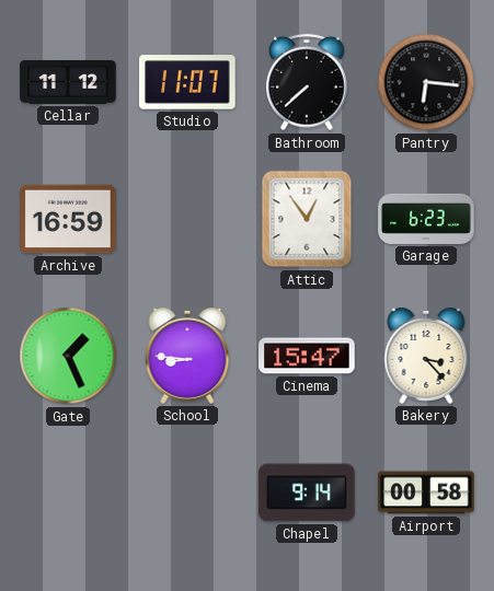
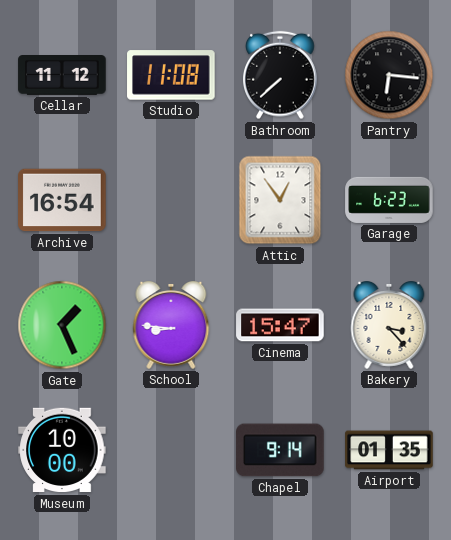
Studio: 11:07 -> 11:08 (171, 75)
Archive: 16:59 -> 16:54 (62, 200)
Museum: none -> 10:00 (62, 450)
Airport: 00:58 -> 01:35 (389, 450)
